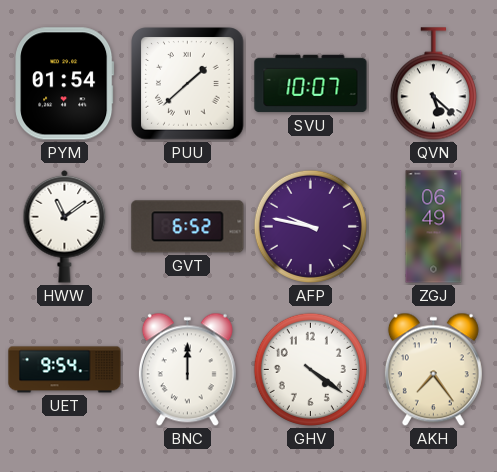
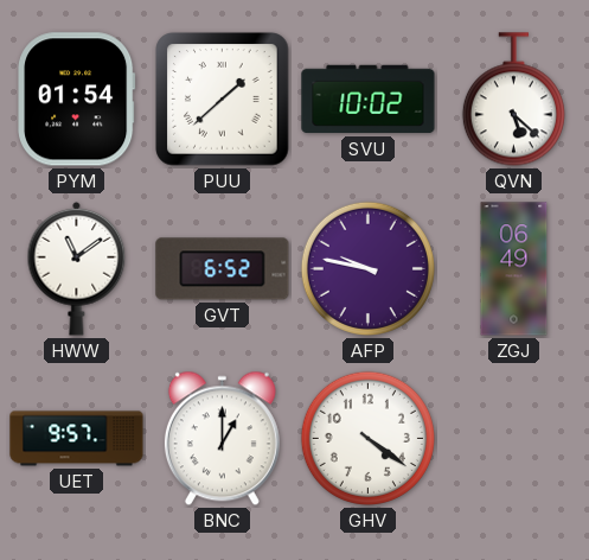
SVU: 10:07 -> 10:02 (369, 100)
UET: 9:54 -> 9:57 (77, 439)
BNC: 12:00 -> 1:00 (222, 439)
AKH: 7:24 -> none (433, 370)
